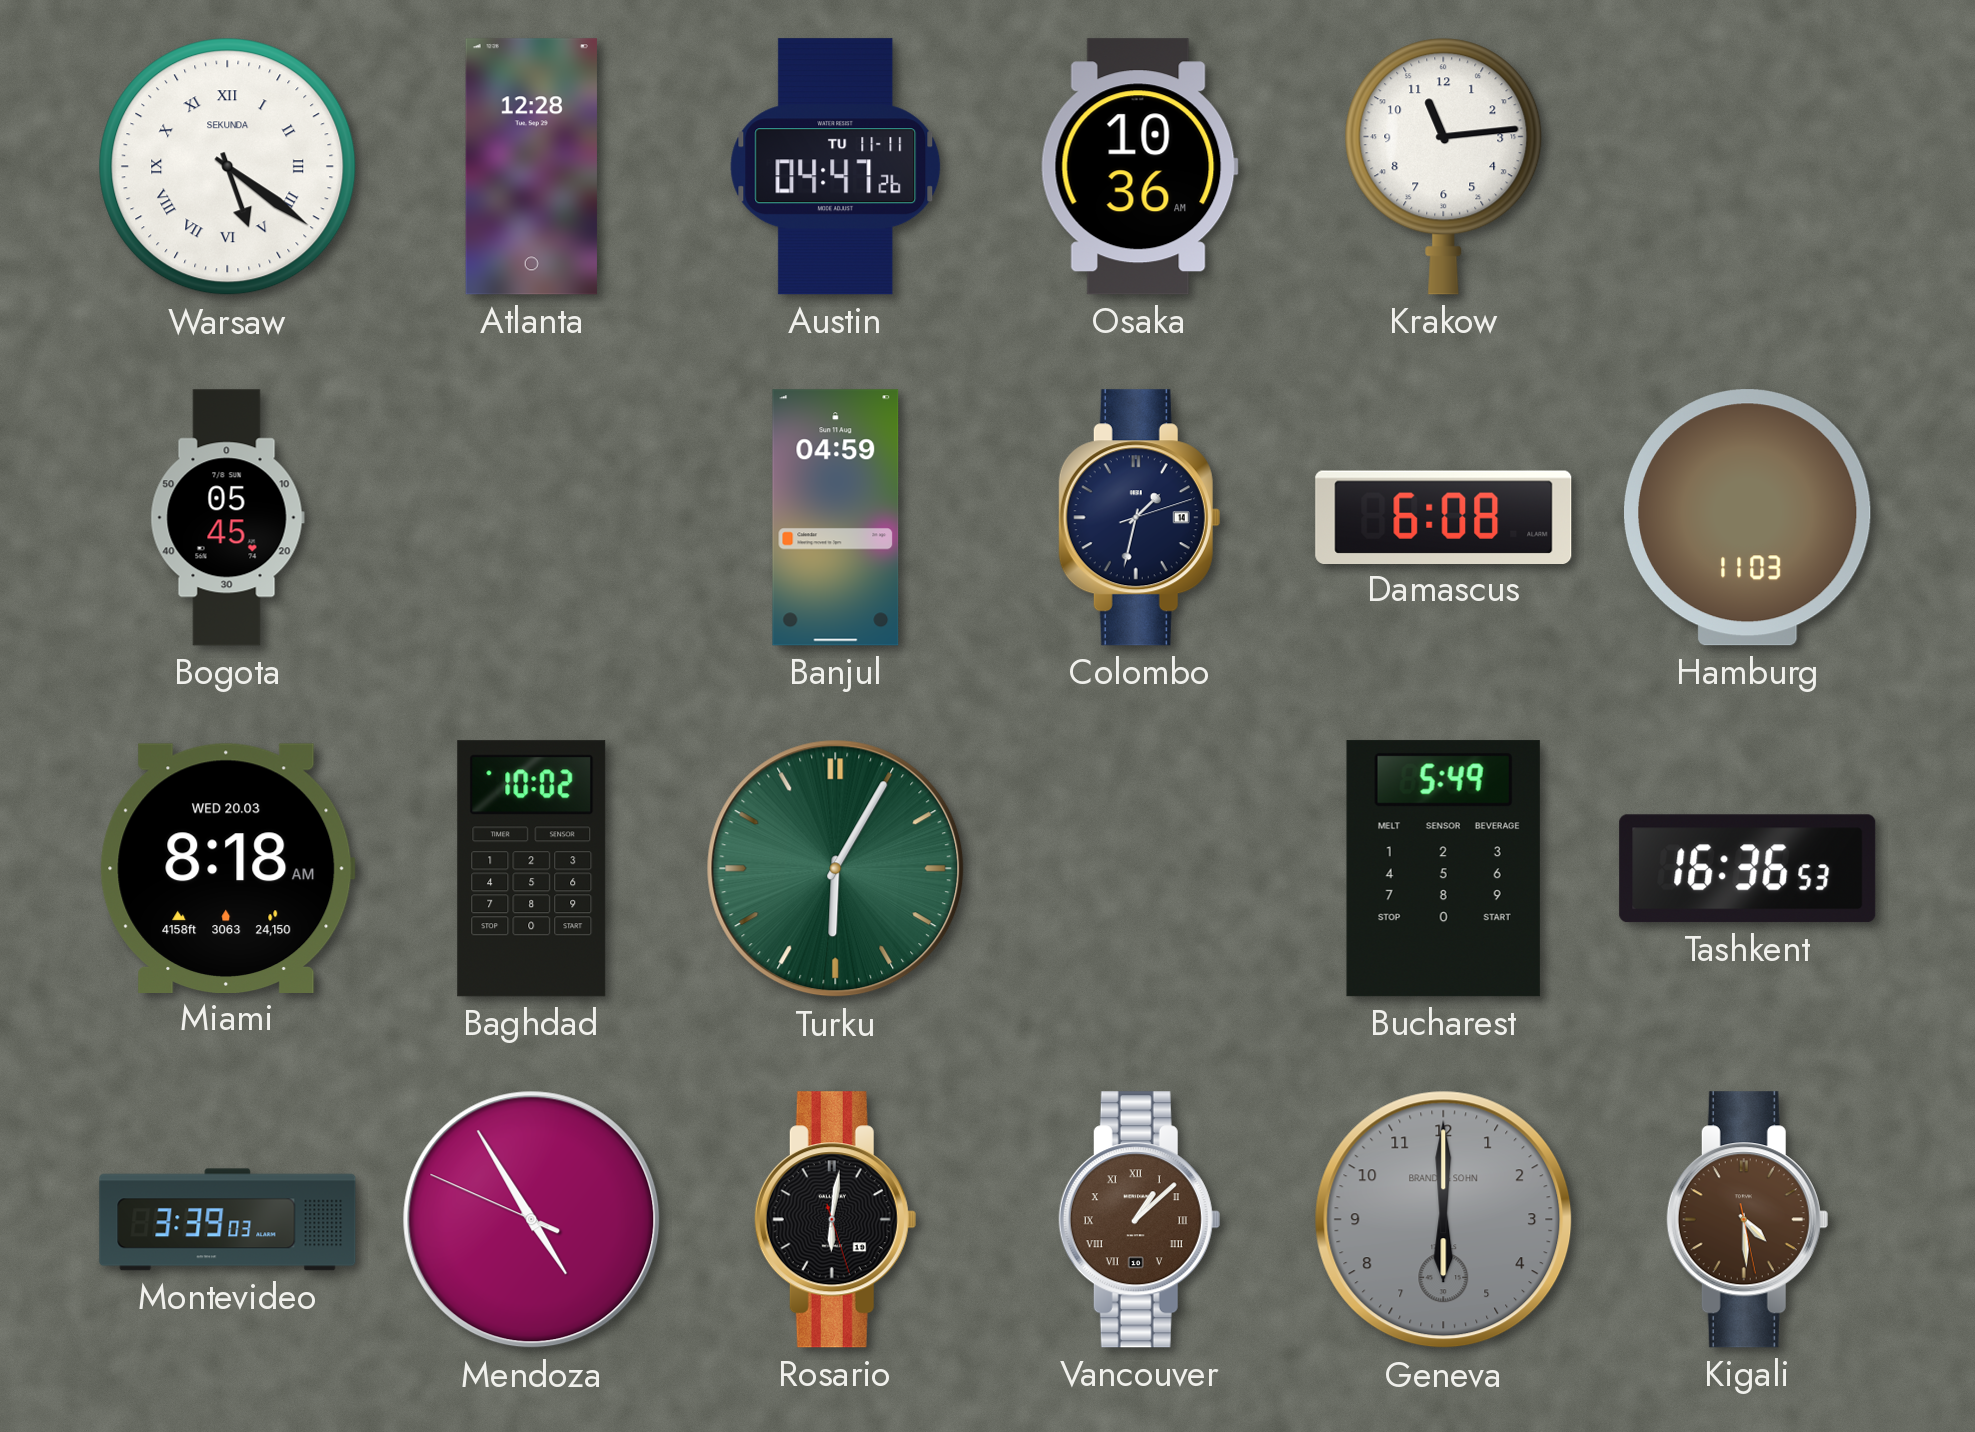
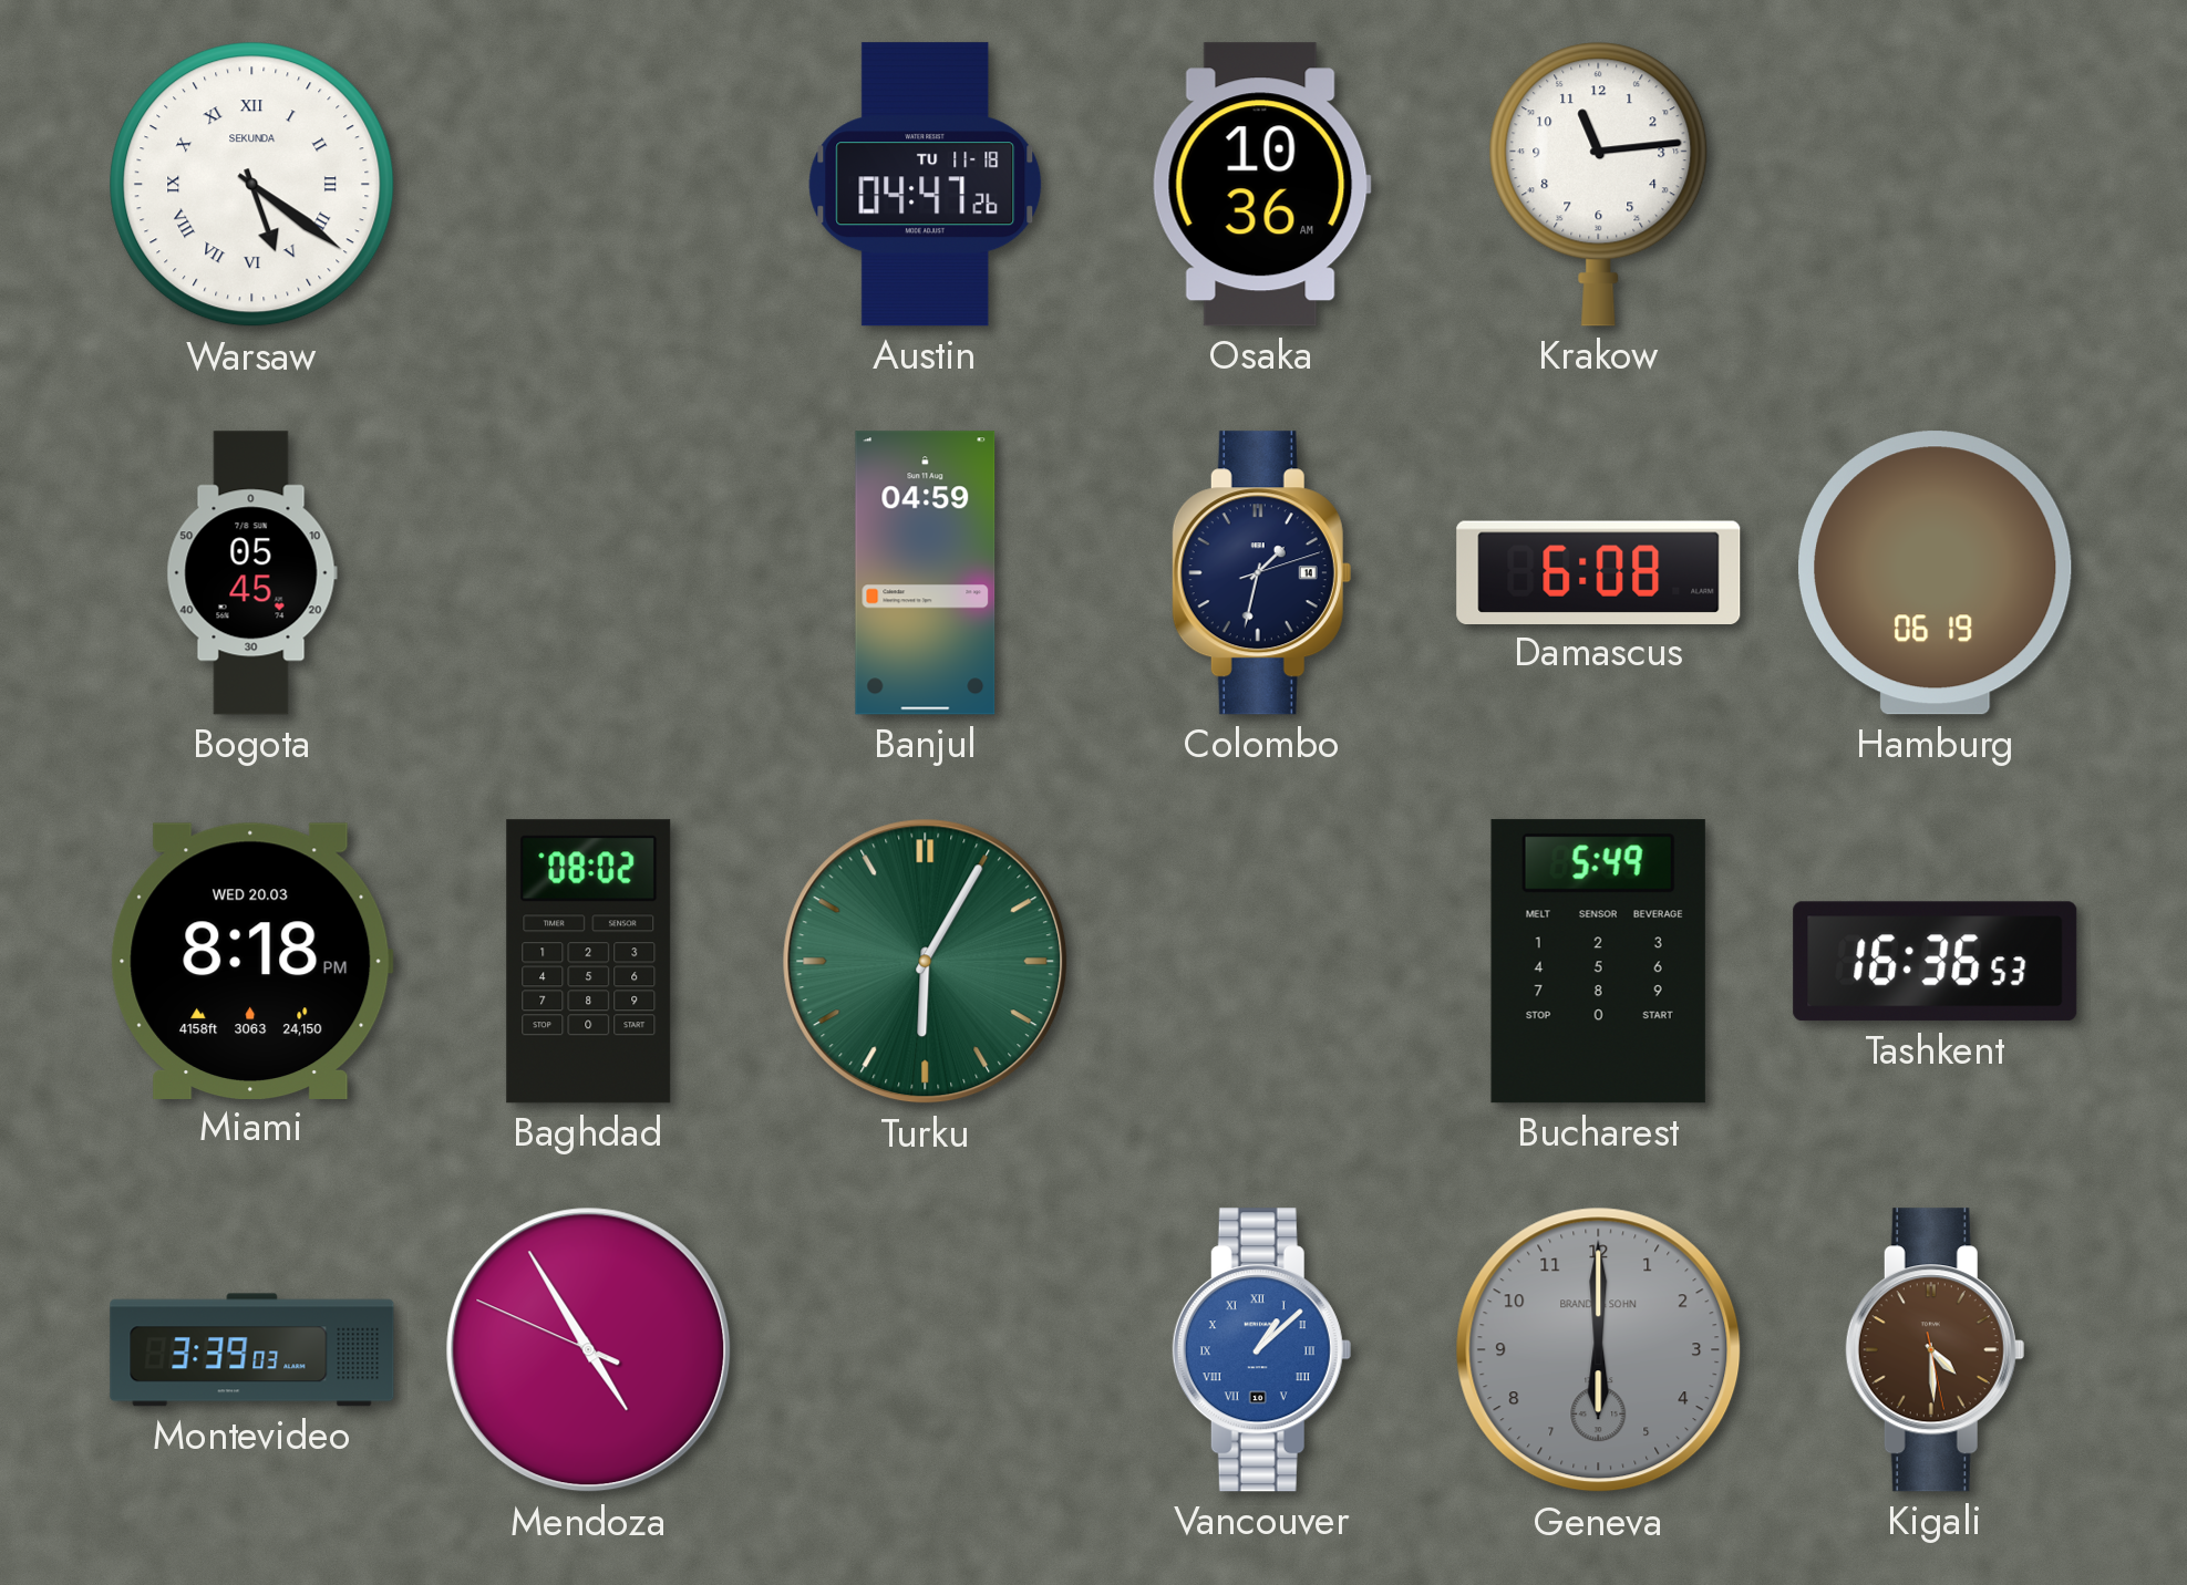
Atlanta: 12:28 -> none (531, 167)
Austin date: TU 11-11 -> TU 11-18 (926, 185)
Hamburg: 11:03 -> 06:19 (1936, 573)
Miami: 8:18 AM -> 8:18 PM (251, 961)
Baghdad: 10:02 -> 08:02 (589, 962)
Rosario: 6:01 -> none (835, 1220)
Vancouver dial: brown -> blue (1261, 1350)
